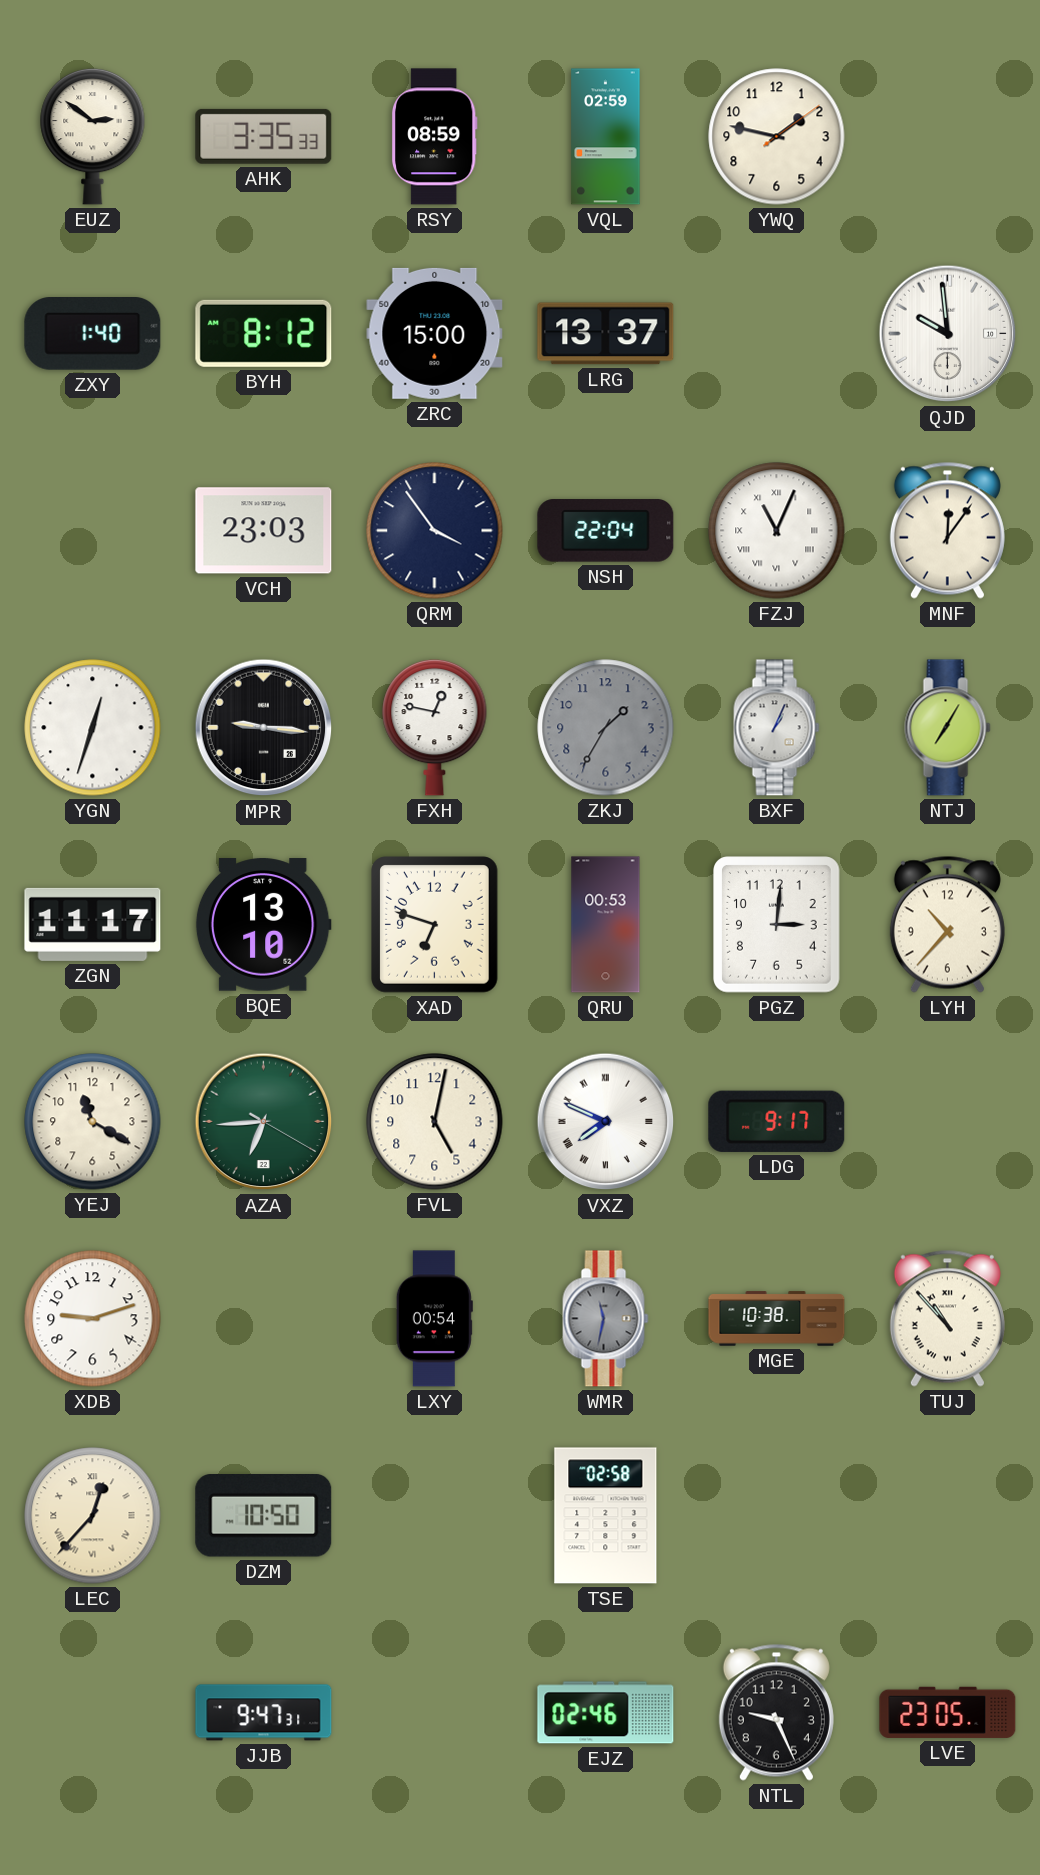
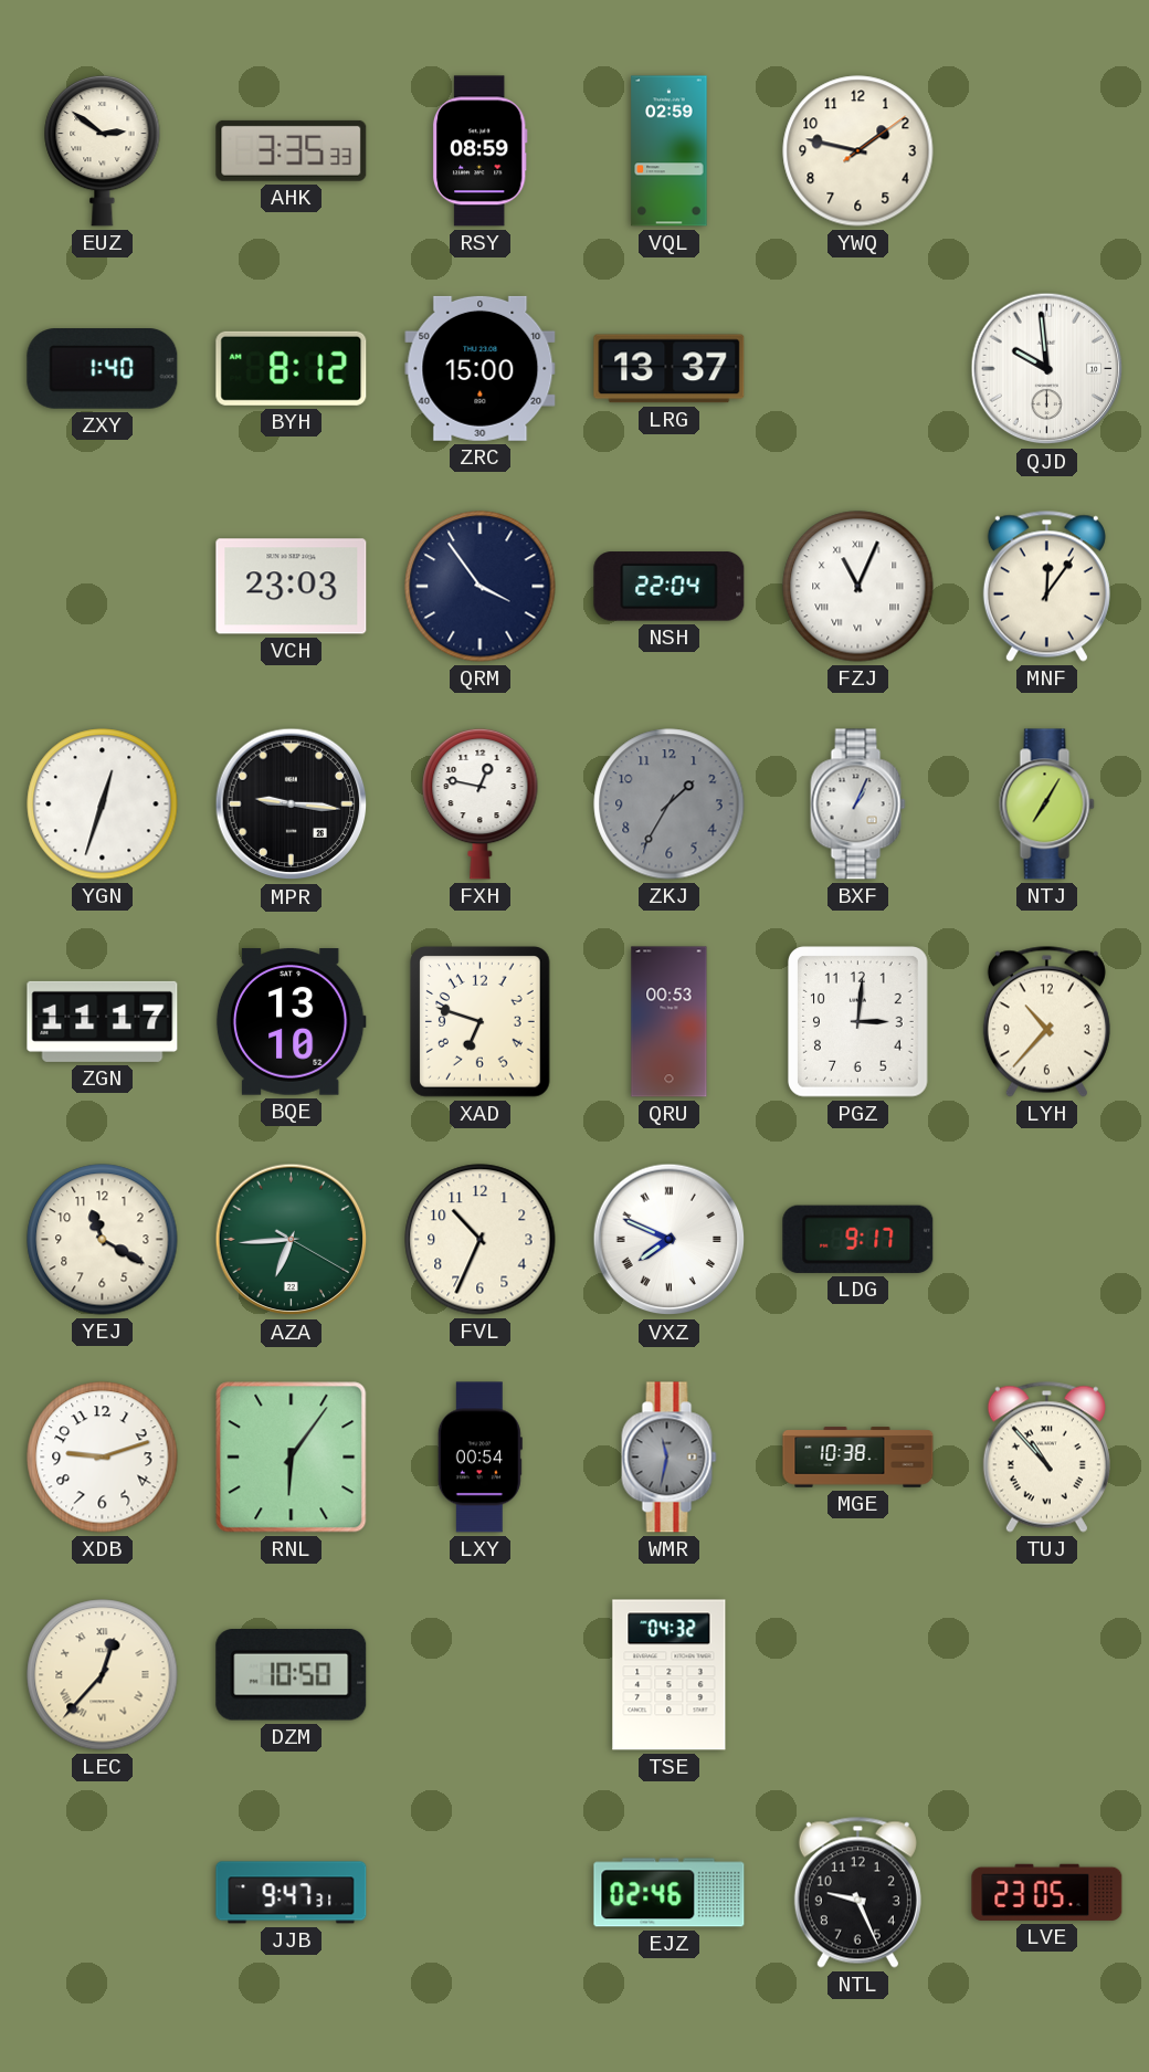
FVL: 5:02 -> 10:34 (481, 1240)
RNL: none -> 6:06 (292, 1458)
TSE: 02:58 -> 04:32 (670, 1675)
